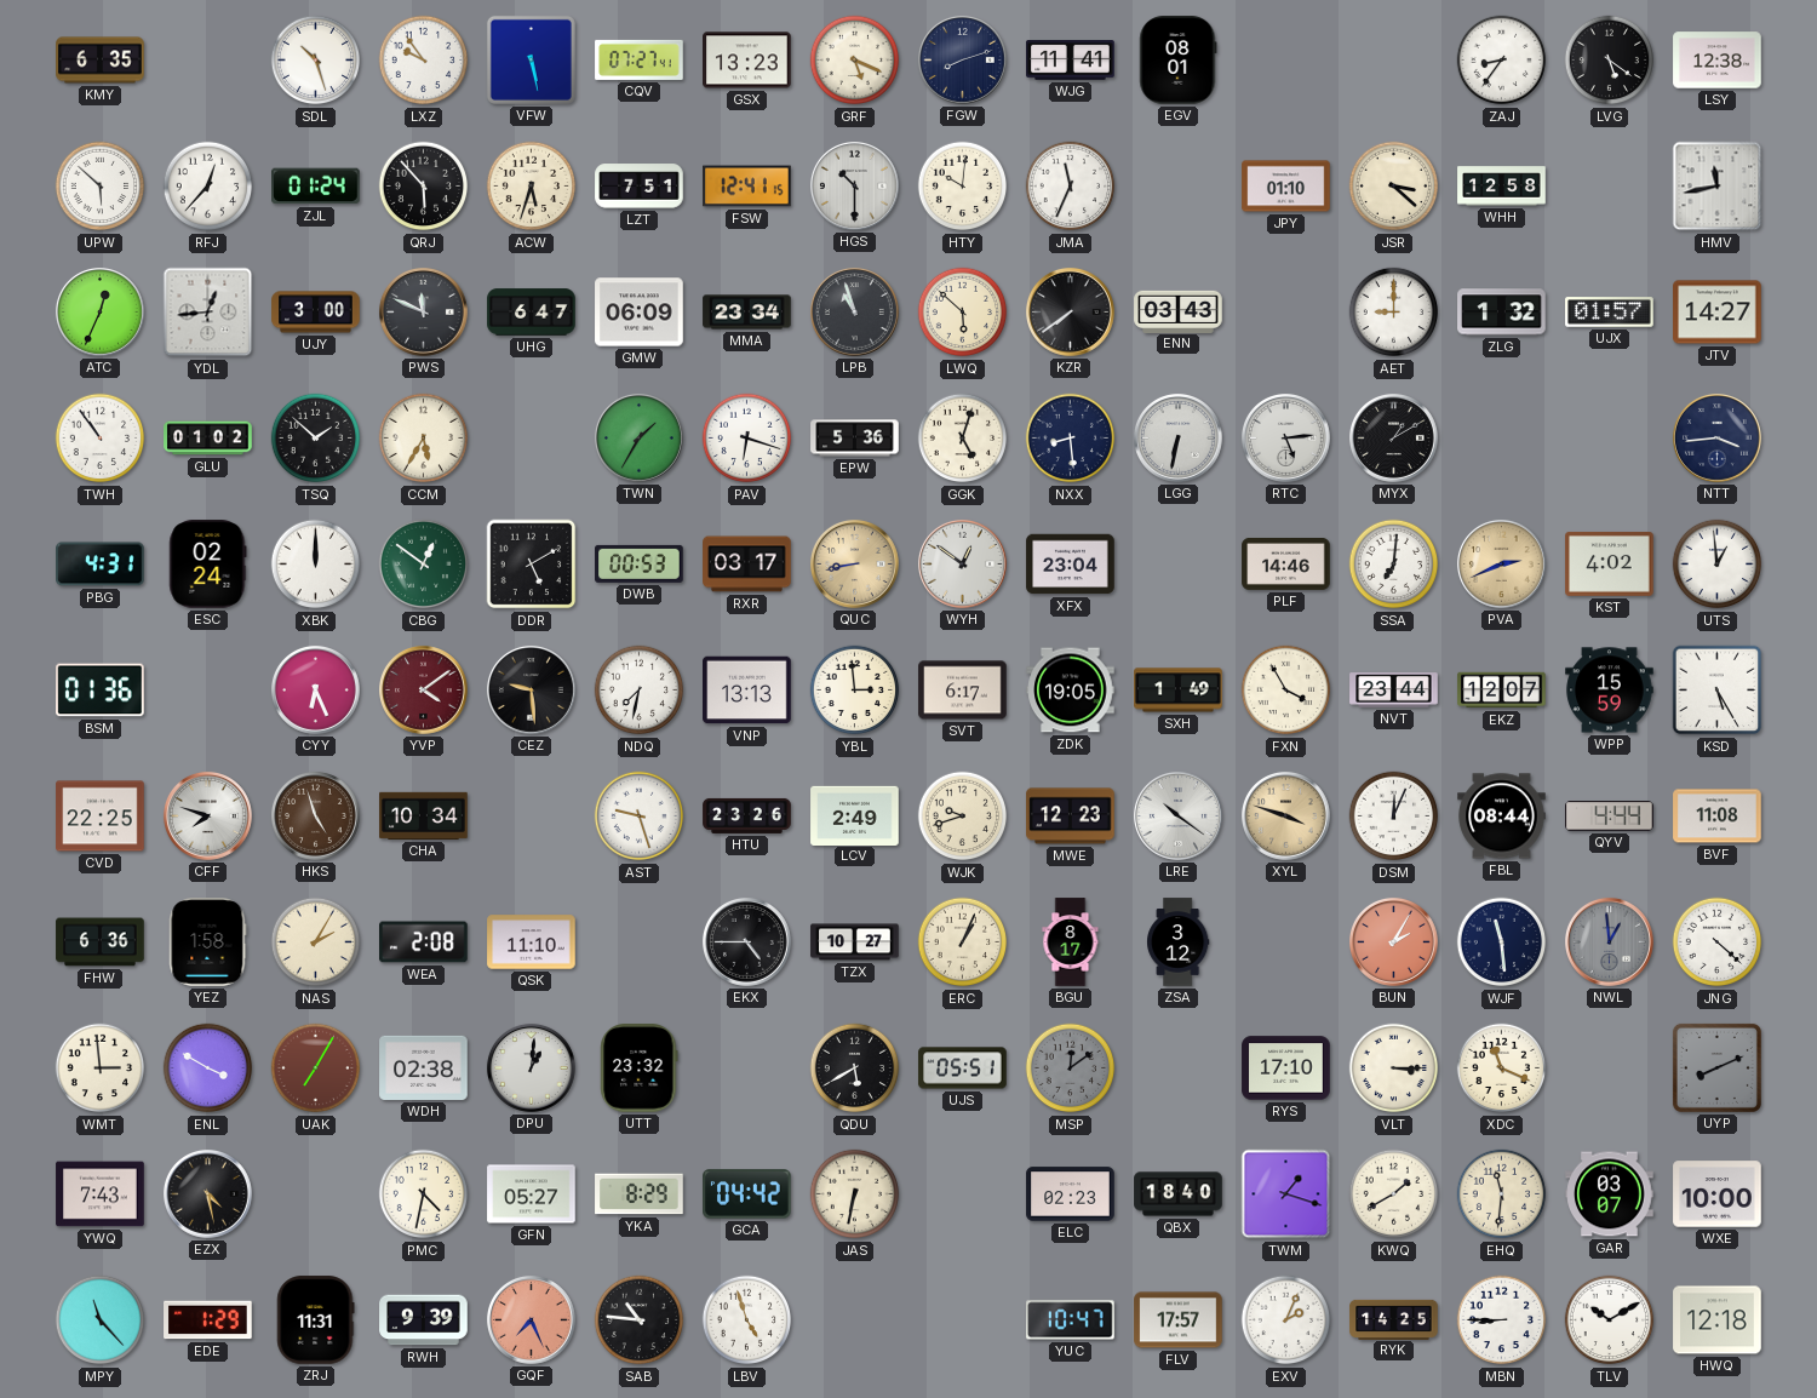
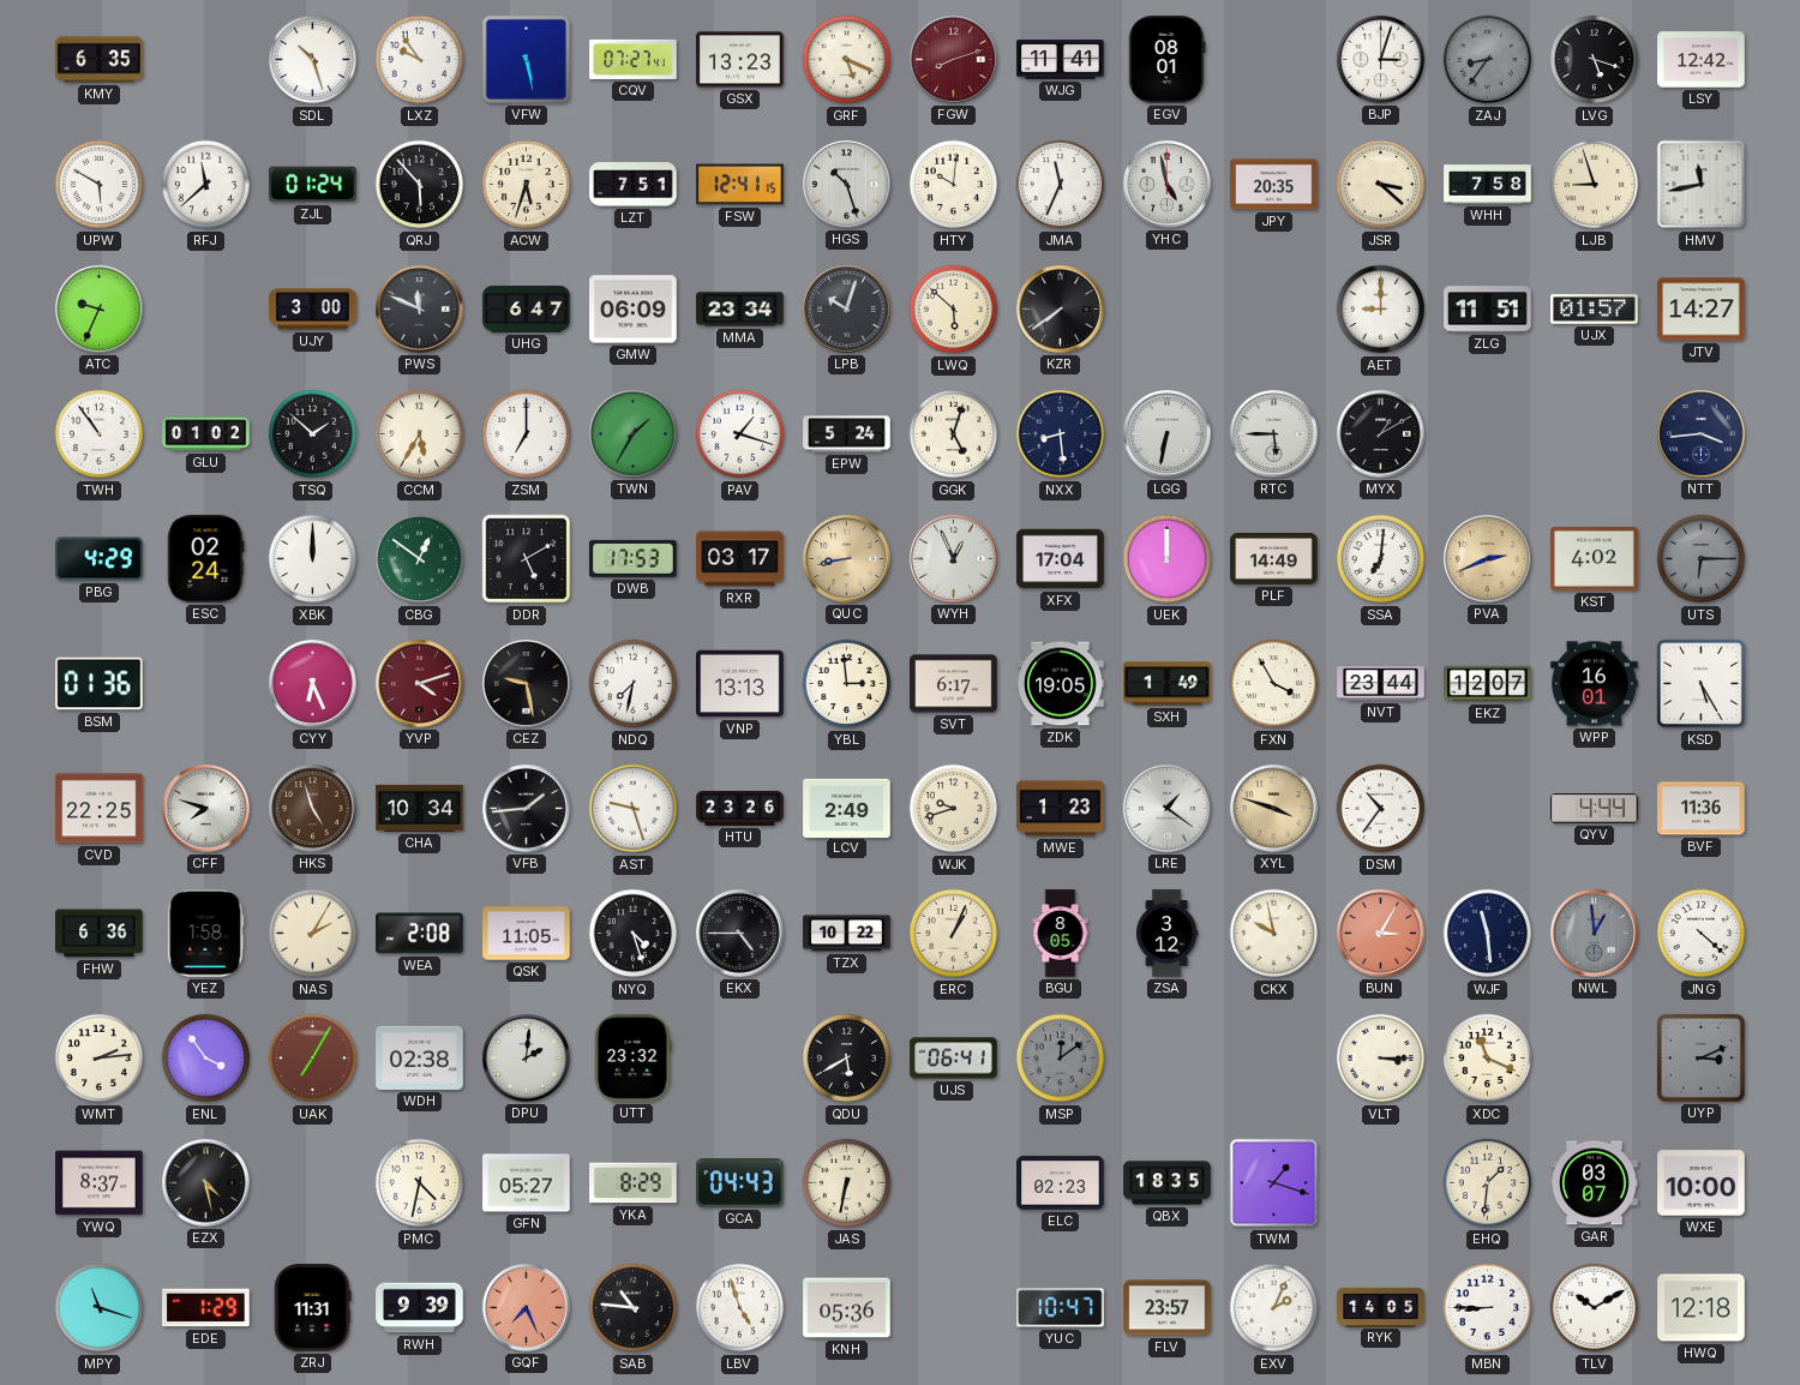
FGW dial: navy -> burgundy (953, 59)
BJP: none -> 3:03 (1380, 59)
ZAJ dial: white -> grey (1488, 60)
LVG: 5:21 -> 5:18 (1595, 60)
LSY: 12:38 -> 12:42 (1702, 60)
UPW: 5:52 -> 5:50 (100, 185)
RFJ: 12:37 -> 11:38 (206, 185)
HGS: 10:30 -> 10:27 (846, 184)
YHC: none -> 4:58 (1166, 184)
JPY: 01:10 -> 20:35 (1274, 185)
WHH: 12:58 -> 7:58 (1488, 185)
LJB: none -> 8:57 (1595, 185)
ATC: 12:34 -> 9:34 (98, 308)
YDL: 12:44 -> none (208, 313)
LPB: 10:57 -> 10:03 (846, 308)
ENN: 03:43 -> none (1179, 311)
ZLG: 1:32 -> 11:51 (1488, 310)
ZSM: none -> 7:00 (527, 434)
PAV: 6:18 -> 1:18 (740, 434)
EPW: 5:36 -> 5:24 (847, 434)
RTC: 5:14 -> 5:45 (1273, 433)
PBG: 4:31 -> 4:29 (100, 559)
DWB: 00:53 -> 17:53 (634, 558)
WYH: 12:51 -> 12:56 (953, 558)
XFX: 23:04 -> 17:04 (1061, 559)
UEK: none -> 12:00 (1168, 559)
PLF: 14:46 -> 14:49 (1274, 558)
UTS: 12:59 -> 6:15 (1702, 559)
UTS dial: white -> grey (1702, 559)
YVP: 4:09 -> 4:12 (419, 683)
CEZ: 9:29 -> 9:28 (526, 683)
WPP: 15:59 -> 16:01 (1595, 684)
VFB: none -> 1:44 (526, 808)
MWE: 12:23 -> 1:23 (1061, 809)
LRE: 10:21 -> 1:21 (1166, 808)
DSM: 12:04 -> 10:36 (1381, 809)
FBL: 08:44 -> none (1502, 817)
BVF: 11:08 -> 11:36 (1702, 809)
QSK: 11:10 -> 11:05 (527, 934)
NYQ: none -> 4:27 (634, 934)
TZX: 10:27 -> 10:22 (847, 934)
BGU: 8:17 -> 8:05 (1061, 934)
CKX: none -> 9:58 (1274, 934)
BUN: 2:05 -> 3:05 (1380, 933)
WMT: 2:59 -> 2:14 (100, 1059)
ENL: 3:50 -> 3:54 (206, 1059)
DPU: 1:01 -> 2:01 (526, 1057)
UJS: 05:51 -> 06:41 (954, 1059)
RYS: 17:10 -> none (1286, 1068)
UYP: 8:11 -> 3:11 (1700, 1057)
YWQ: 7:43 -> 8:37 (100, 1183)
GCA: 04:42 -> 04:43 (740, 1183)
QBX: 18:40 -> 18:35 (1168, 1183)
KWQ: 1:40 -> none (1394, 1194)
EHQ: 11:31 -> 1:31 (1488, 1183)
MPY: 11:23 -> 11:18 (100, 1308)
KNH: none -> 05:36 (847, 1308)
FLV: 17:57 -> 23:57 (1168, 1308)
RYK: 14:25 -> 14:05 (1381, 1307)
